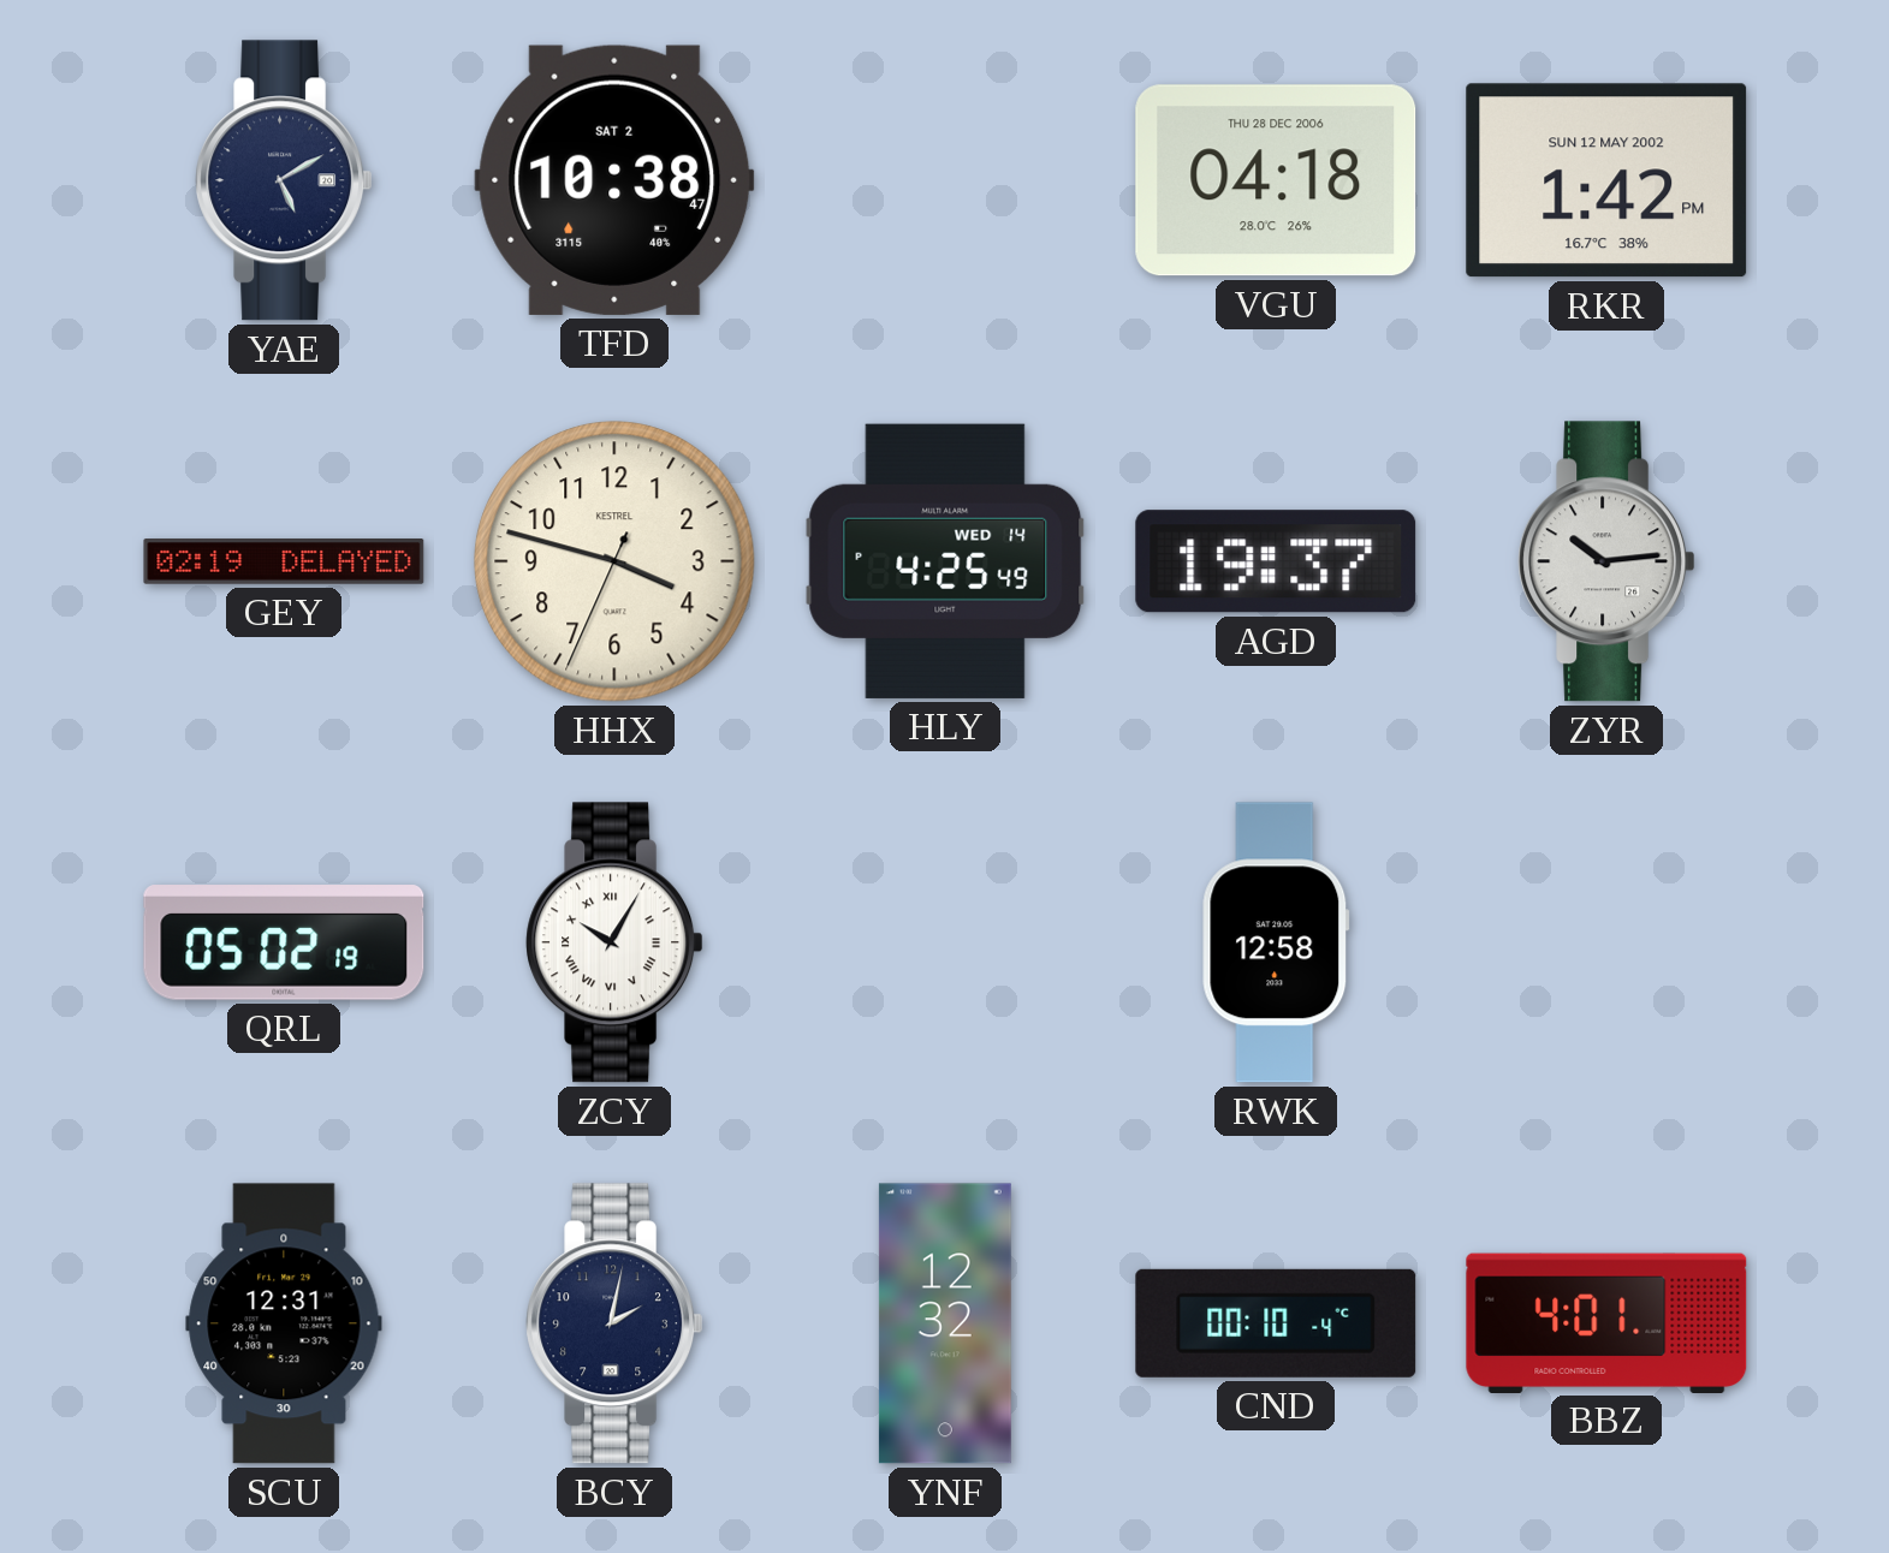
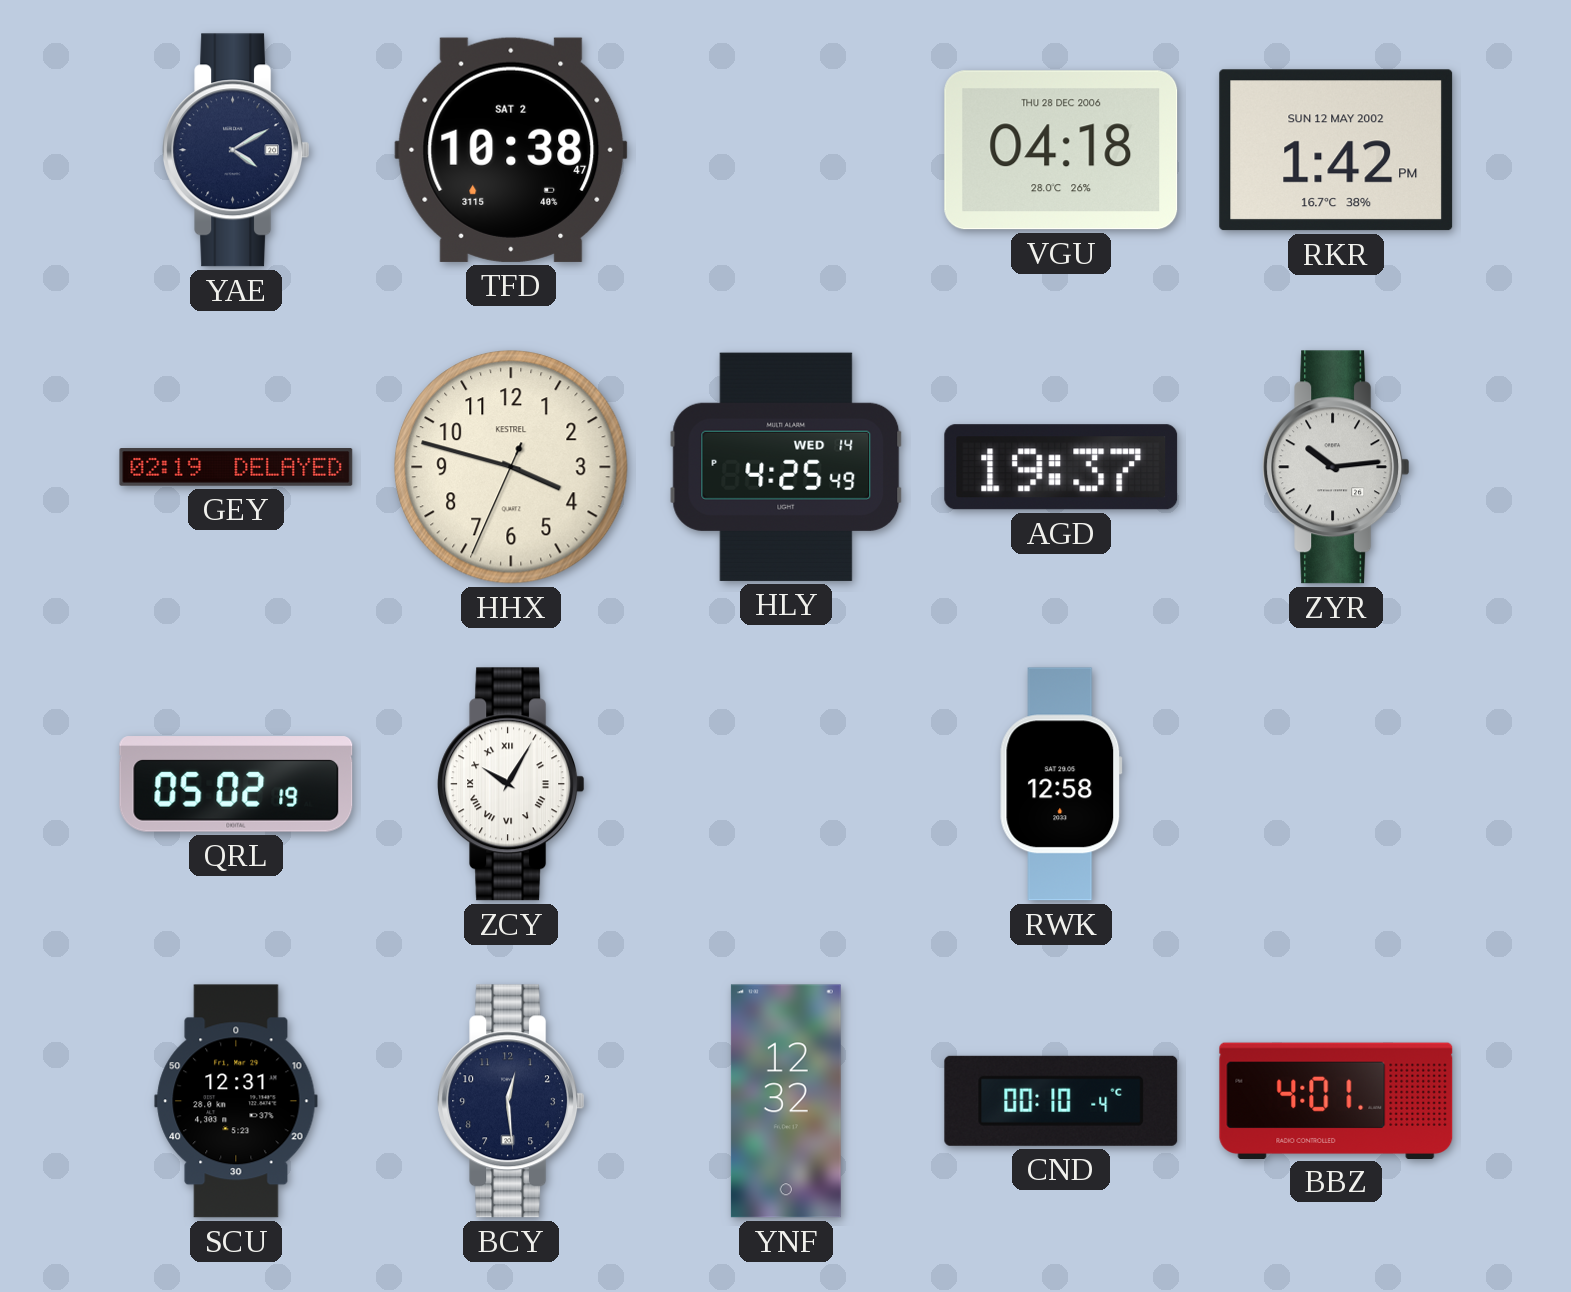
YAE: 5:10 -> 4:10 (236, 150)
BCY: 2:02 -> 12:29 (511, 1101)
